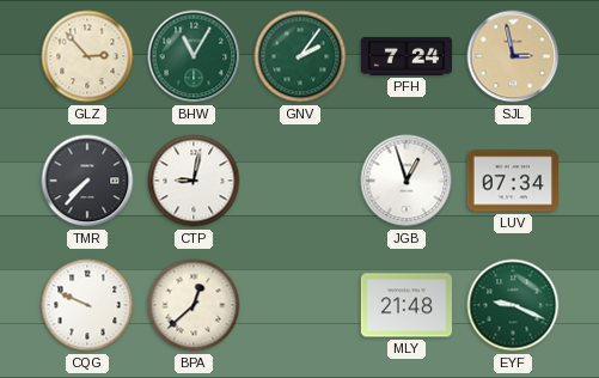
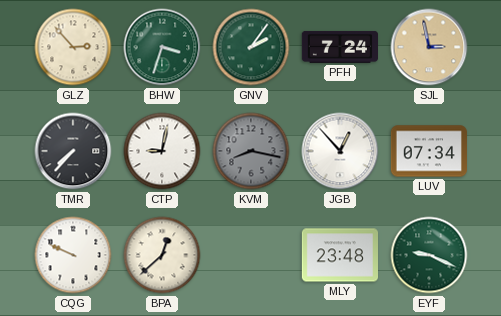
BHW: 11:05 -> 3:33 (162, 47)
KVM: none -> 8:17 (251, 151)
JGB: 12:57 -> 12:53 (340, 151)
MLY: 21:48 -> 23:48 (339, 255)
